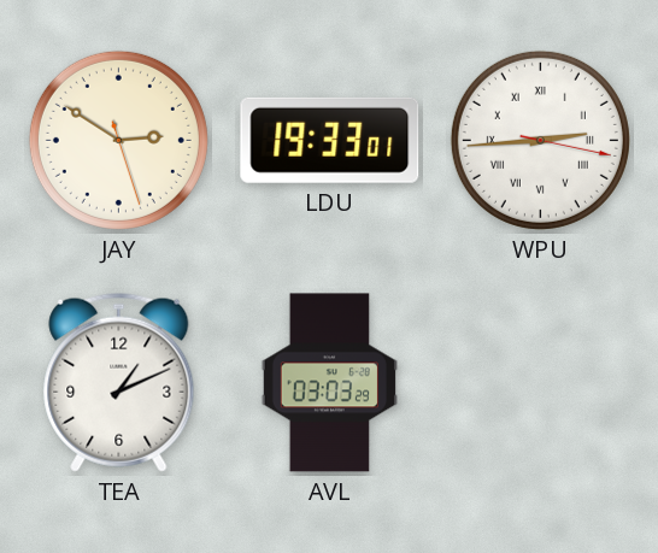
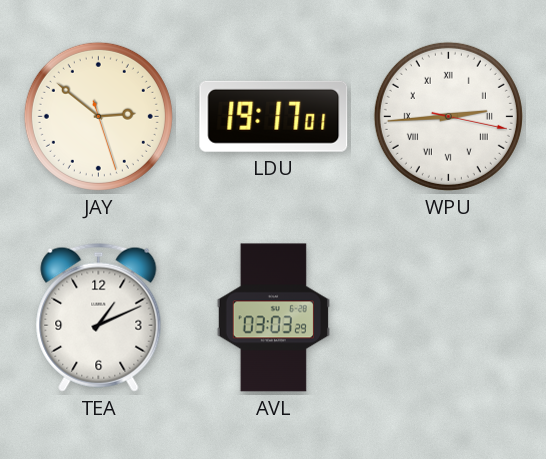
JAY: 2:50 -> 2:51 (98, 116)
LDU: 19:33 -> 19:17 (274, 116)
